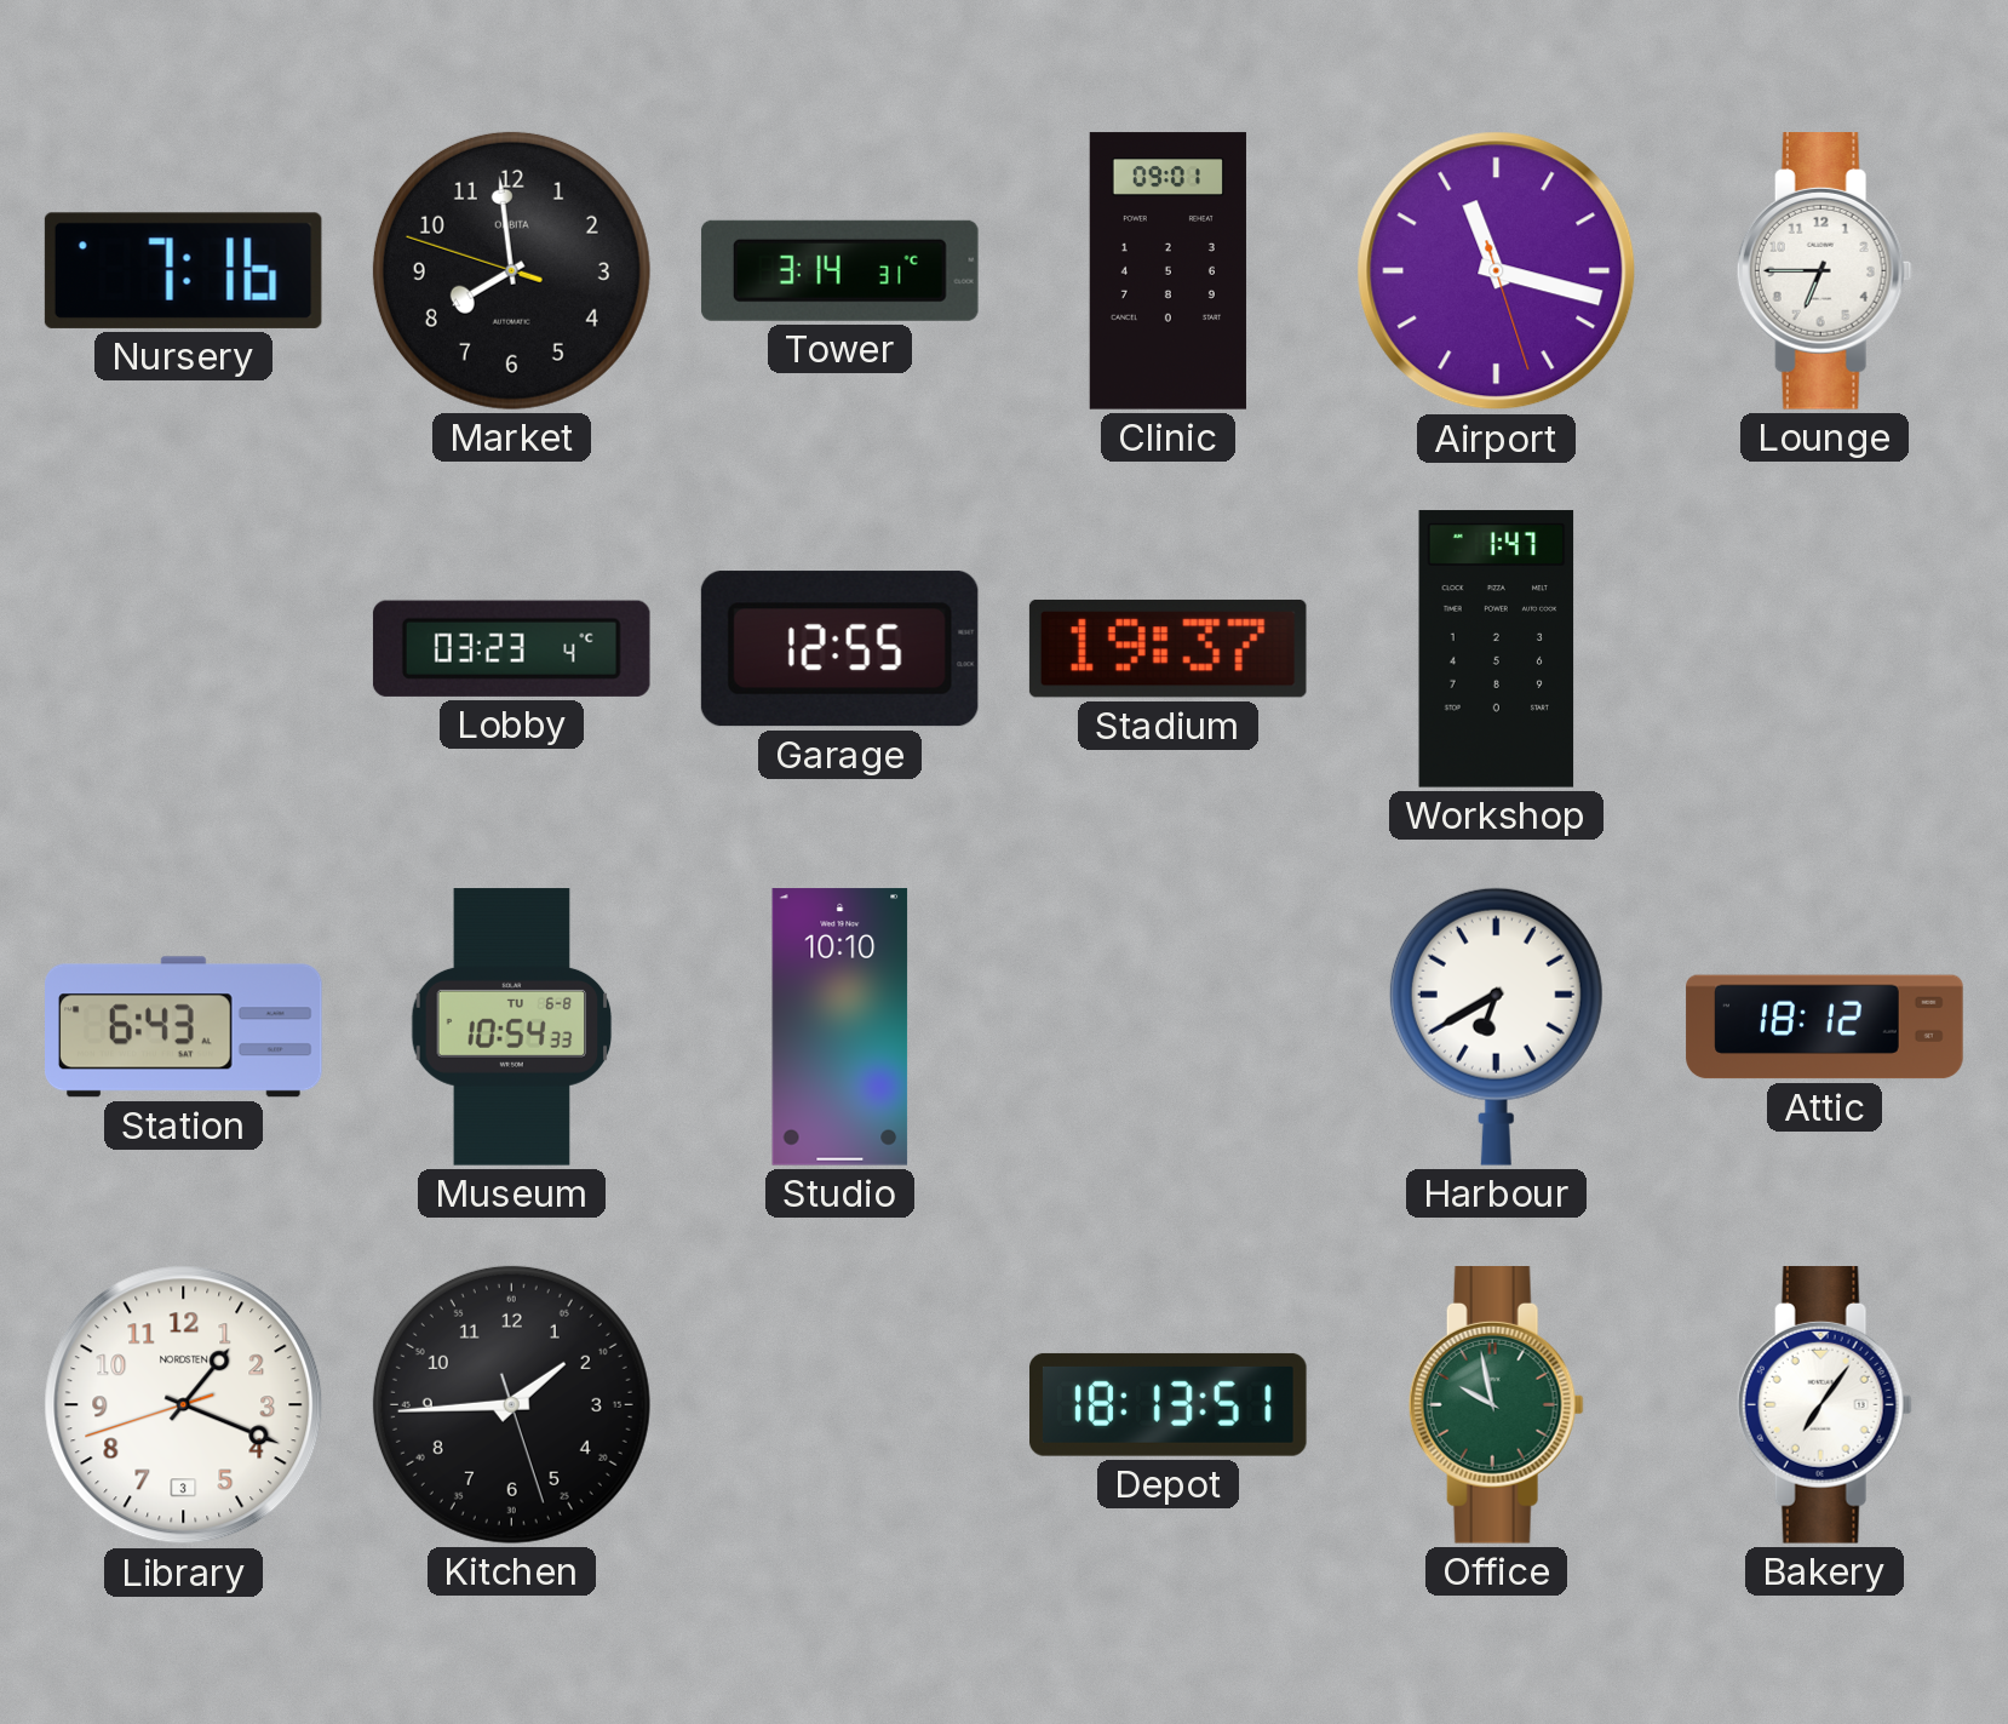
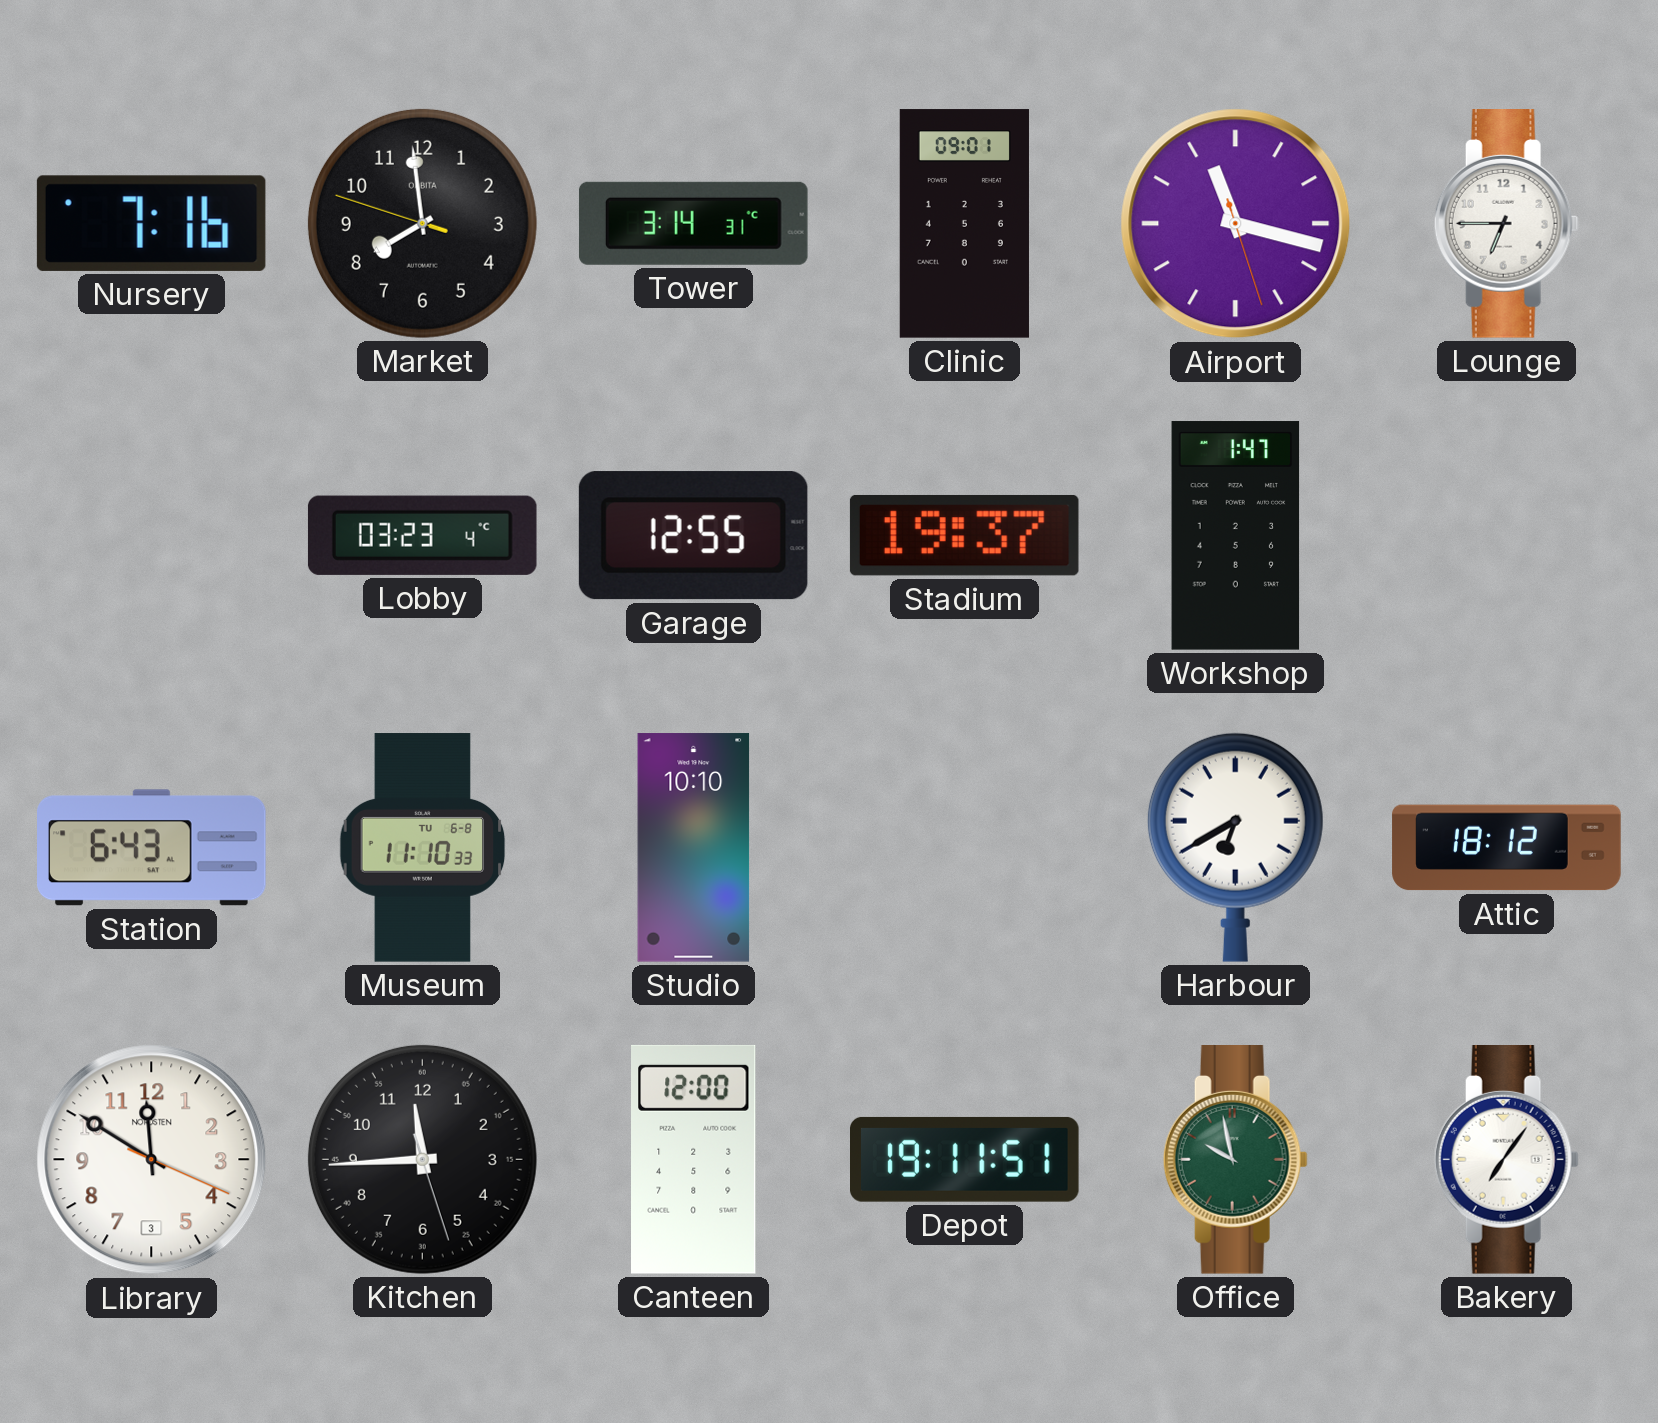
Museum: 10:54 -> 11:10 (423, 848)
Library: 1:18 -> 11:50 (152, 1160)
Kitchen: 1:44 -> 11:44 (422, 1159)
Canteen: none -> 12:00 (694, 1159)
Depot: 18:13 -> 19:11 (965, 1159)
